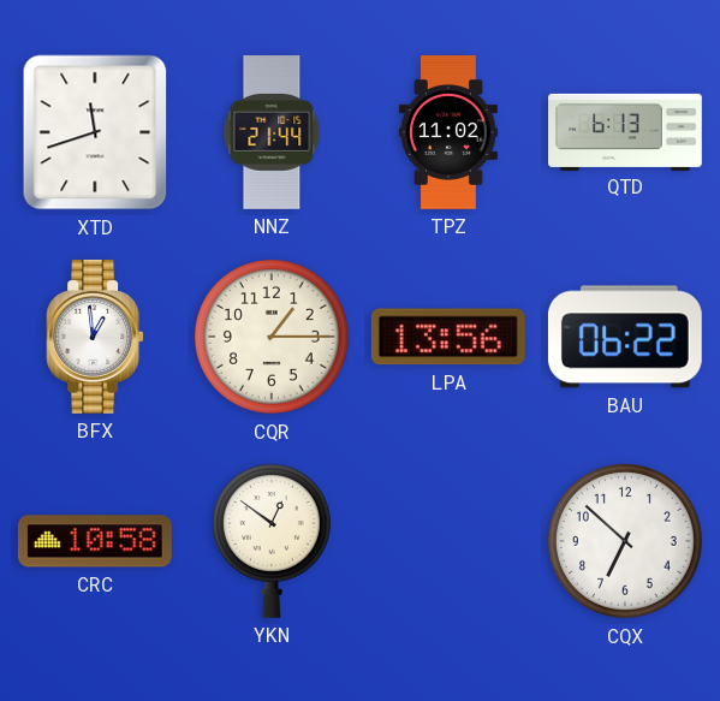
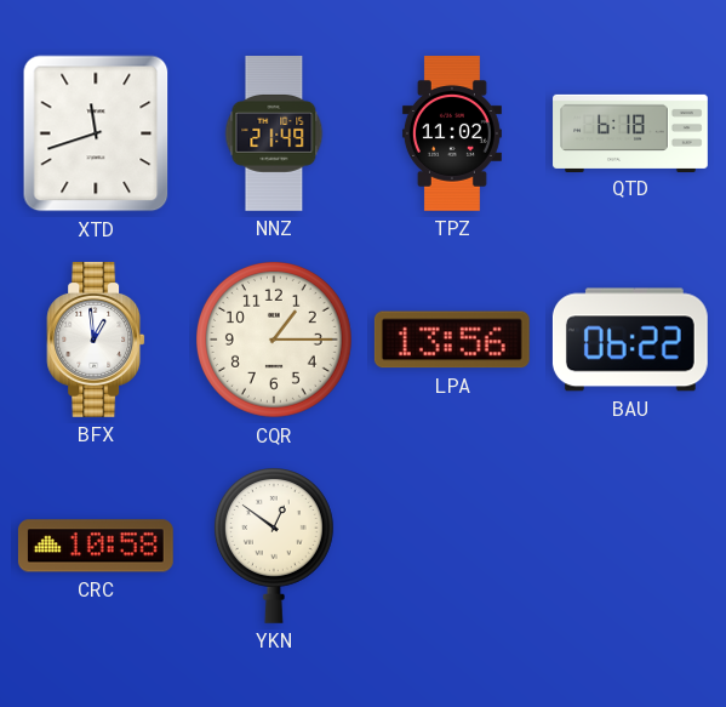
NNZ: 21:44 -> 21:49 (274, 135)
QTD: 6:13 -> 6:18 (630, 132)
CQX: 6:52 -> none (626, 542)
